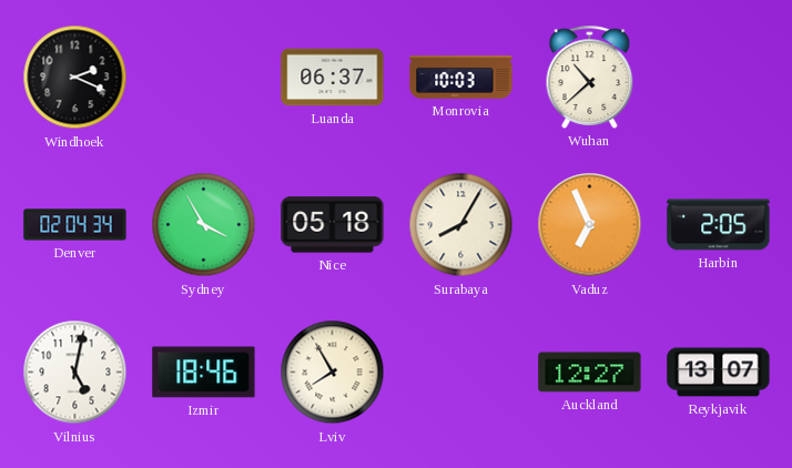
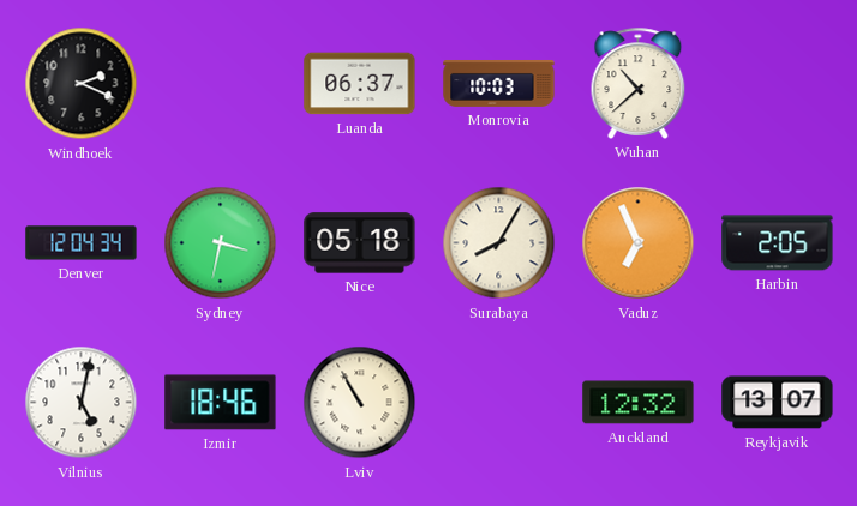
Denver: 02:04 -> 12:04 (82, 243)
Sydney: 3:55 -> 3:32 (221, 243)
Lviv: 7:55 -> 10:55 (360, 403)
Auckland: 12:27 -> 12:32 (639, 403)
